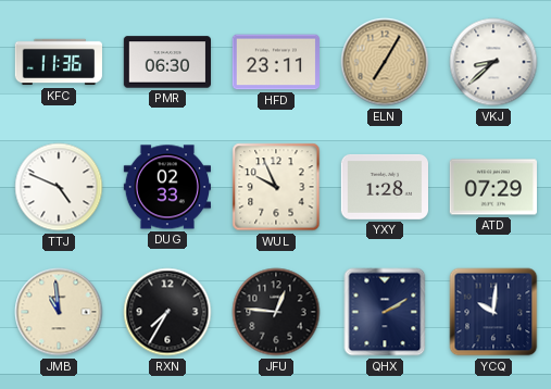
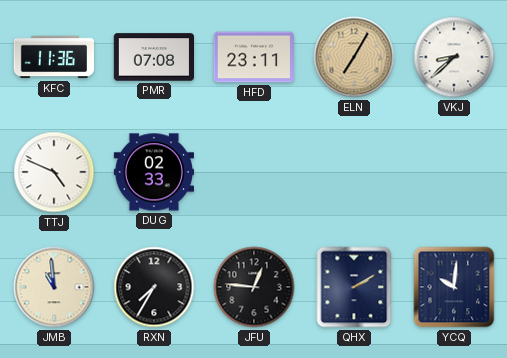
PMR: 06:30 -> 07:08 (153, 57)
WUL: 9:56 -> none (276, 187)
YXY: 1:28 -> none (384, 187)
ATD: 07:29 -> none (492, 187)
